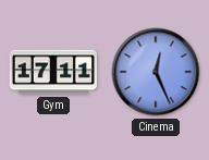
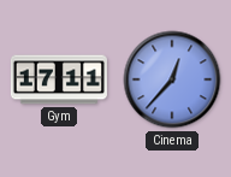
Cinema: 12:26 -> 12:37 (172, 79)
